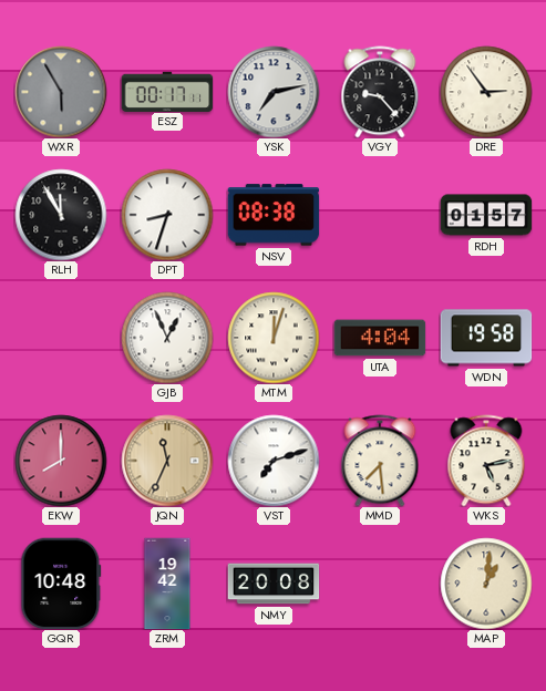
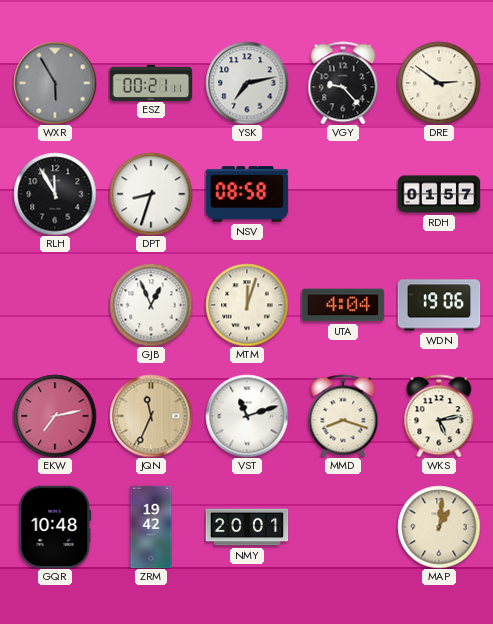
ESZ: 00:17 -> 00:21 (151, 82)
DRE: 2:54 -> 2:51 (439, 83)
NSV: 08:38 -> 08:58 (247, 194)
WDN: 19:58 -> 19:06 (439, 305)
EKW: 8:00 -> 7:13 (55, 416)
VST: 7:12 -> 11:12 (247, 416)
MMD: 7:29 -> 8:18 (343, 416)
NMY: 20:08 -> 20:01 (247, 527)
